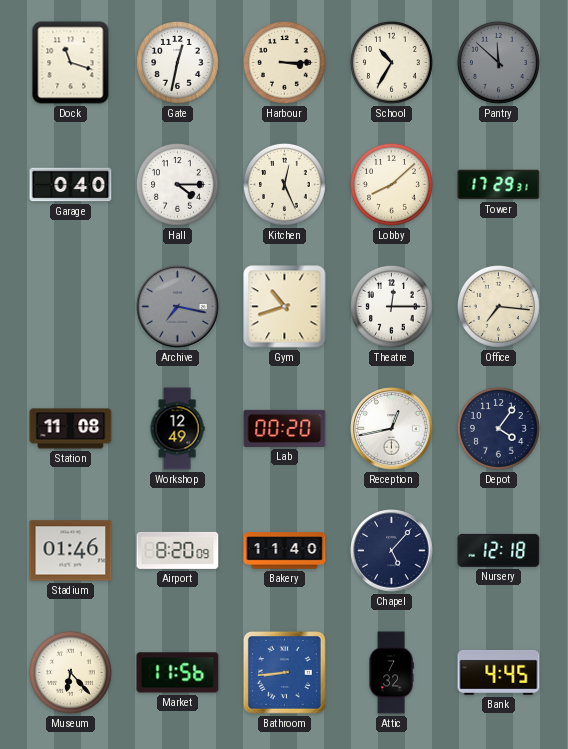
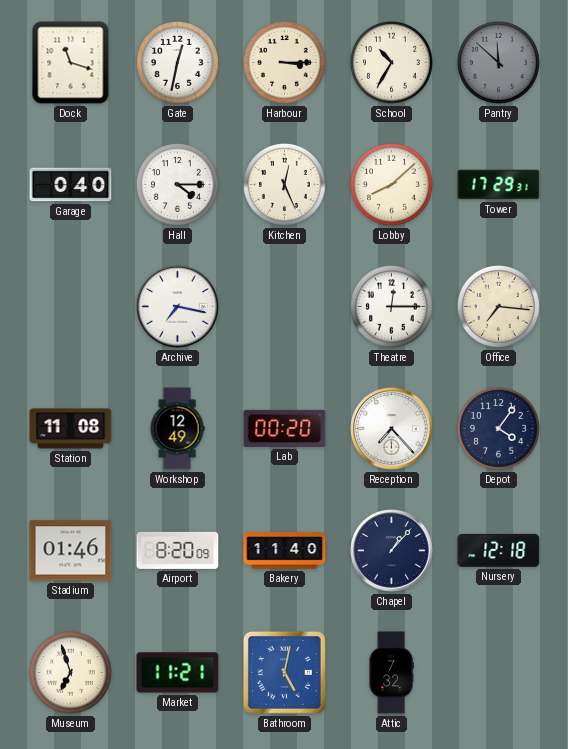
Archive dial: grey -> white (178, 307)
Gym: 10:42 -> none (285, 307)
Reception: 12:43 -> 7:23 (392, 429)
Chapel: 5:07 -> 1:07 (392, 551)
Museum: 6:23 -> 6:57 (70, 672)
Market: 11:56 -> 11:21 (178, 673)
Bathroom: 8:44 -> 5:02 (284, 672)
Bank: 4:45 -> none (499, 672)
